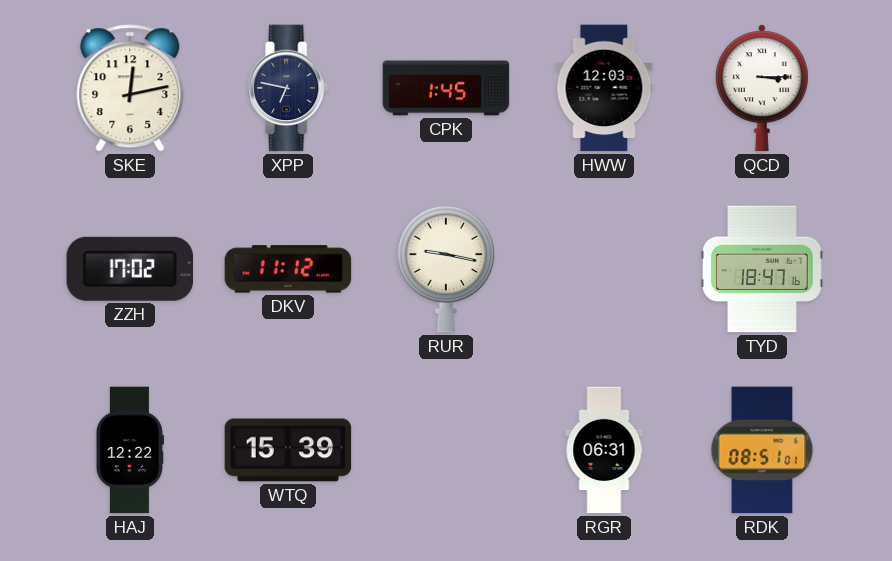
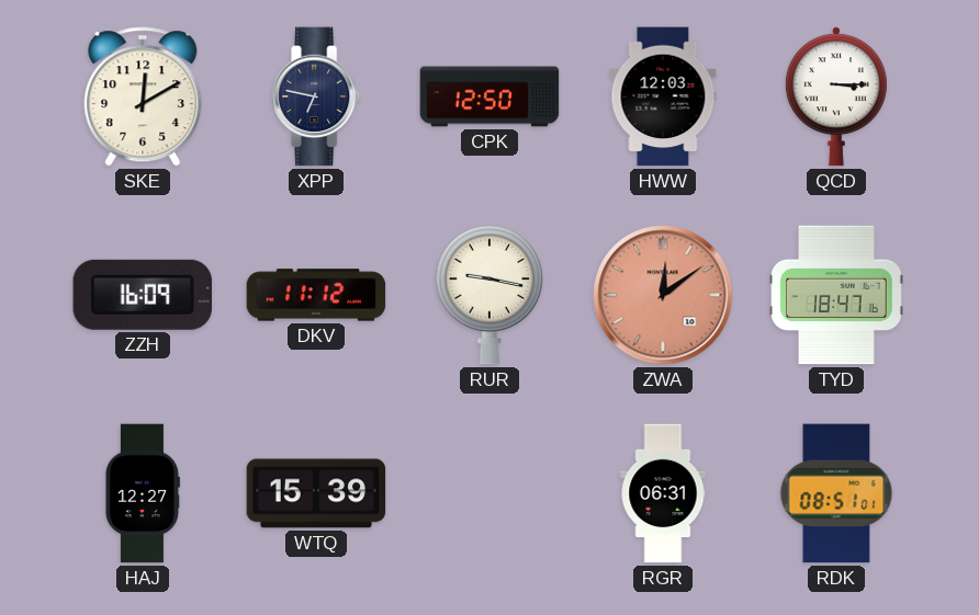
SKE: 12:13 -> 12:10 (143, 96)
CPK: 1:45 -> 12:50 (489, 96)
ZZH: 17:02 -> 16:09 (142, 295)
ZWA: none -> 12:09 (663, 295)
HAJ: 12:22 -> 12:27 (143, 493)
